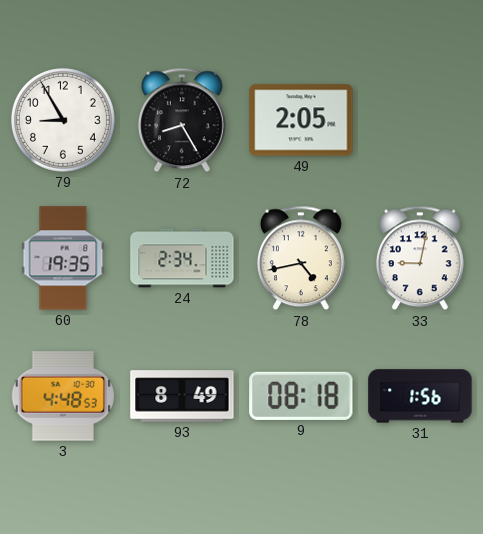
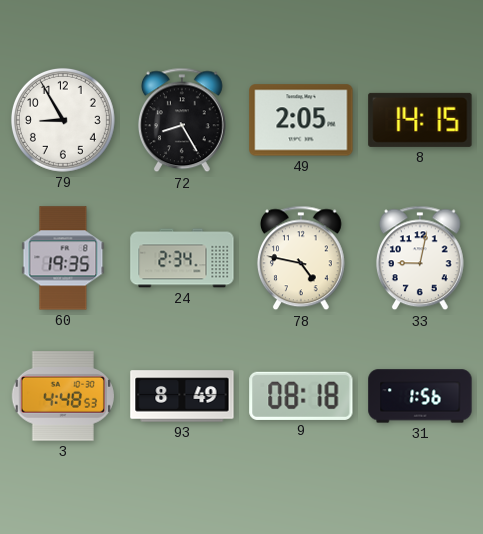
8: none -> 14:15 (420, 120)
78: 4:43 -> 4:47 (301, 258)
